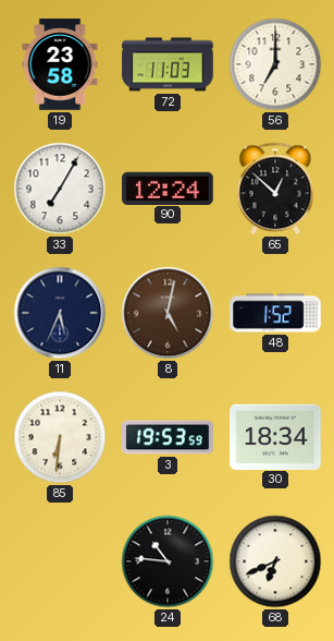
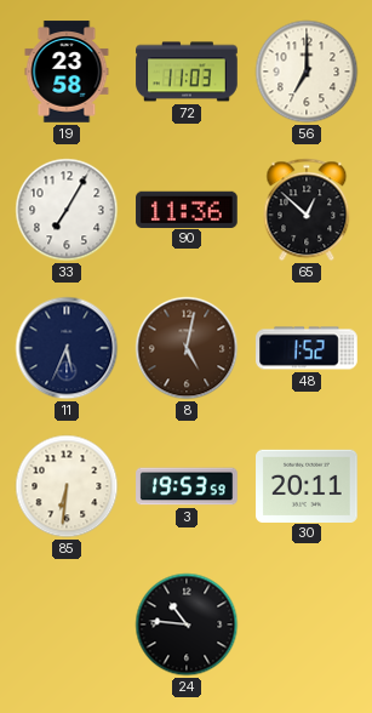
90: 12:24 -> 11:36 (187, 209)
30: 18:34 -> 20:11 (307, 485)
68: 6:41 -> none (275, 561)
